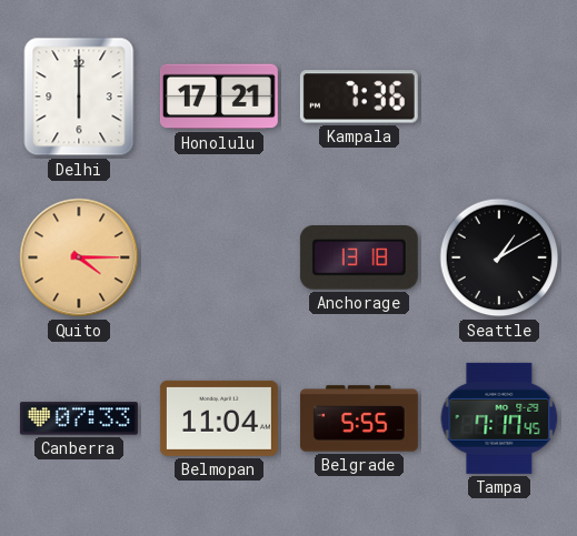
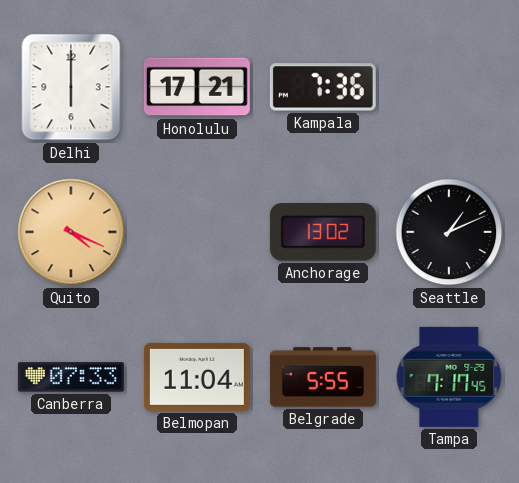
Quito: 4:15 -> 4:19 (71, 232)
Anchorage: 13:18 -> 13:02 (323, 233)
Seattle: 1:10 -> 1:11 (449, 232)
